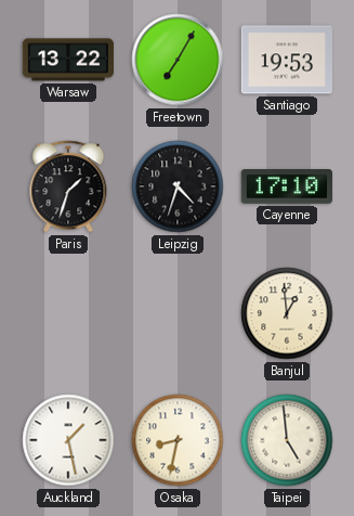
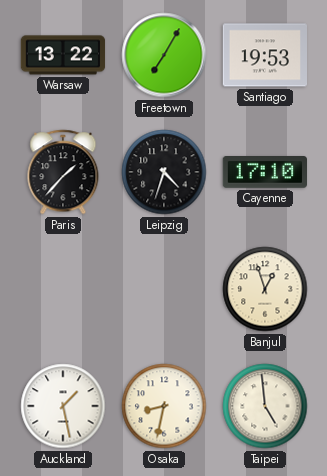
Paris: 1:33 -> 1:37 (63, 172)
Banjul: 12:59 -> 12:57 (265, 289)
